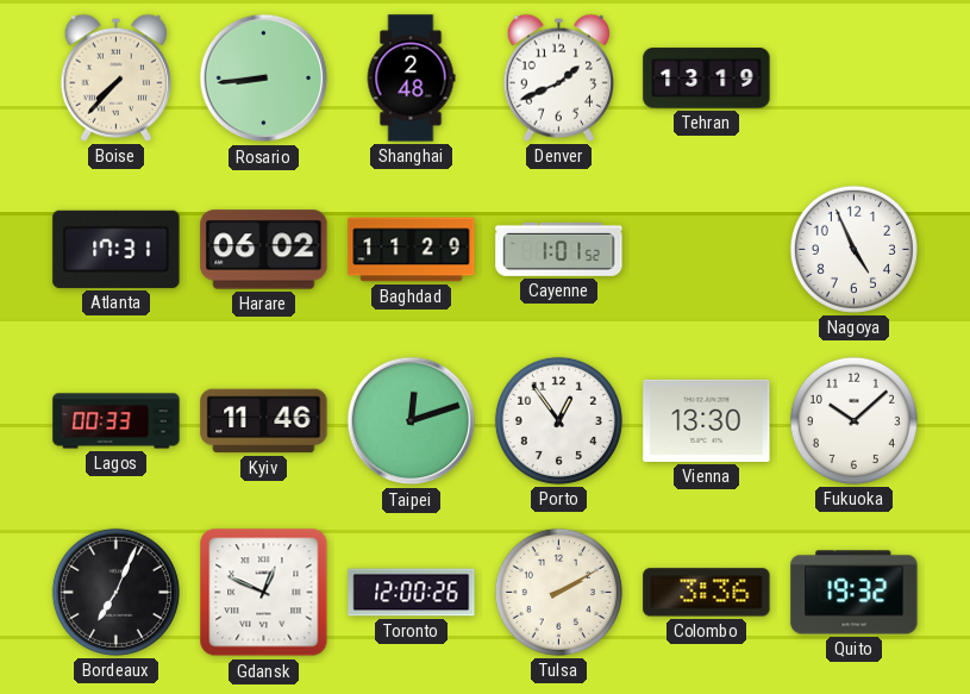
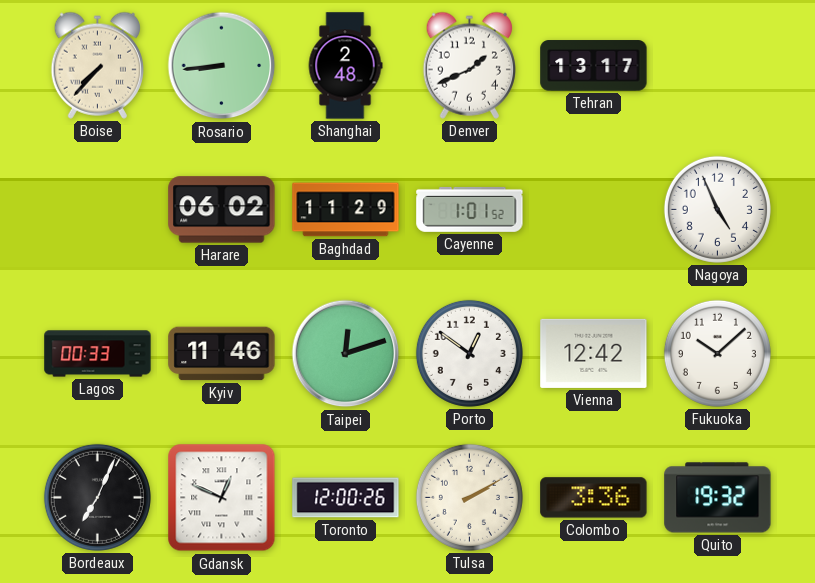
Tehran: 13:19 -> 13:17 (594, 66)
Atlanta: 17:31 -> none (117, 249)
Porto: 12:54 -> 12:51 (469, 353)
Vienna: 13:30 -> 12:42 (594, 353)
